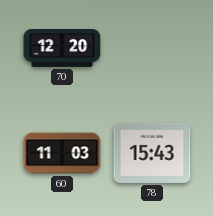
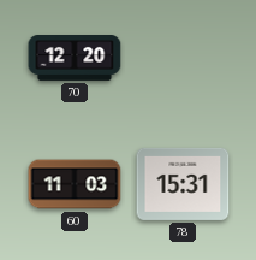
78: 15:43 -> 15:31 (183, 184)
